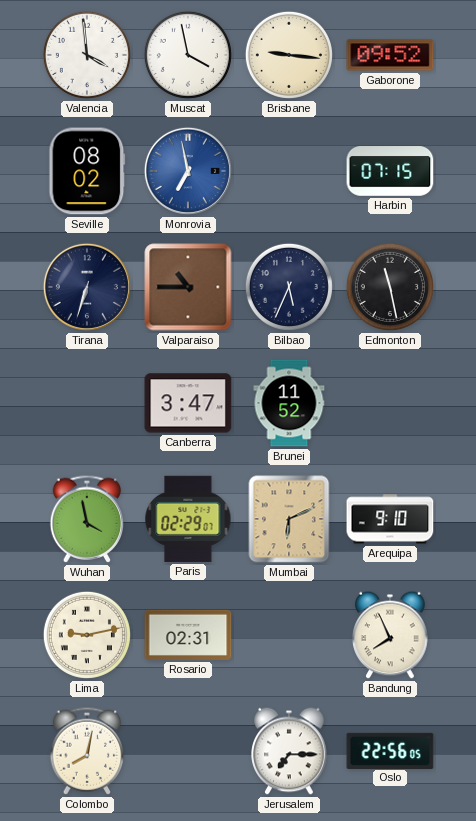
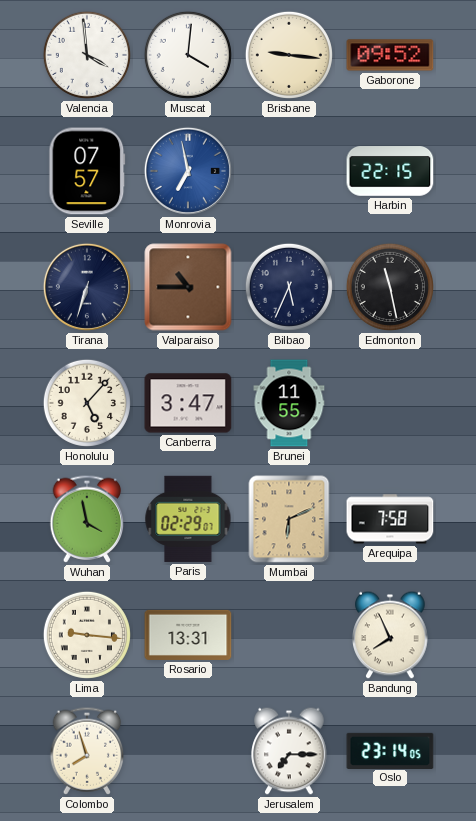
Muscat: 3:58 -> 4:01 (188, 55)
Seville: 08:02 -> 07:57 (87, 171)
Harbin: 07:15 -> 22:15 (390, 171)
Honolulu: none -> 5:07 (87, 403)
Brunei: 11:52 -> 11:55 (289, 403)
Arequipa: 9:10 -> 7:58 (390, 519)
Lima: 9:13 -> 9:16 (87, 635)
Rosario: 02:31 -> 13:31 (188, 635)
Colombo: 8:02 -> 7:57 (87, 751)
Oslo: 22:56 -> 23:14 (390, 750)
